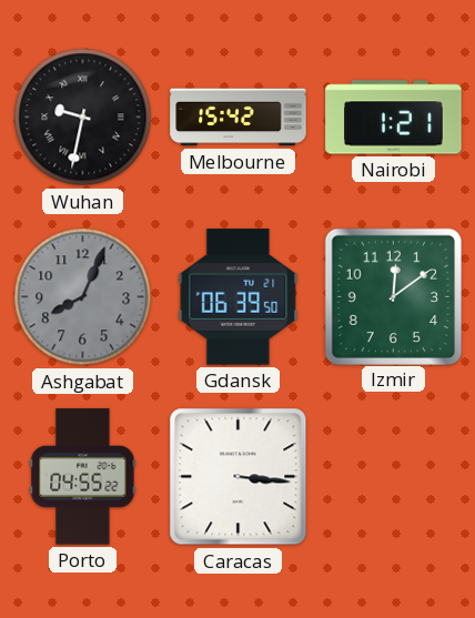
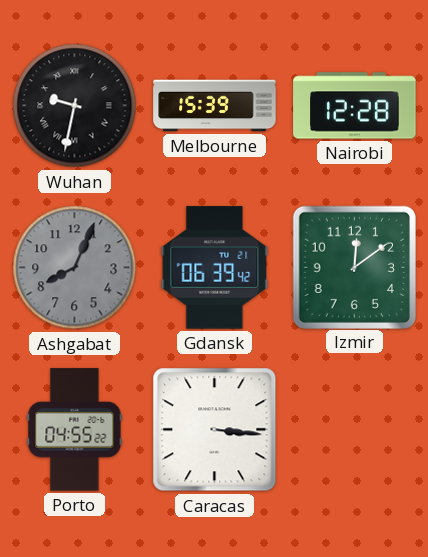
Melbourne: 15:42 -> 15:39 (215, 106)
Nairobi: 1:21 -> 12:28 (355, 106)
Gdansk: 06:39:50 -> 06:39:42 (215, 268)
